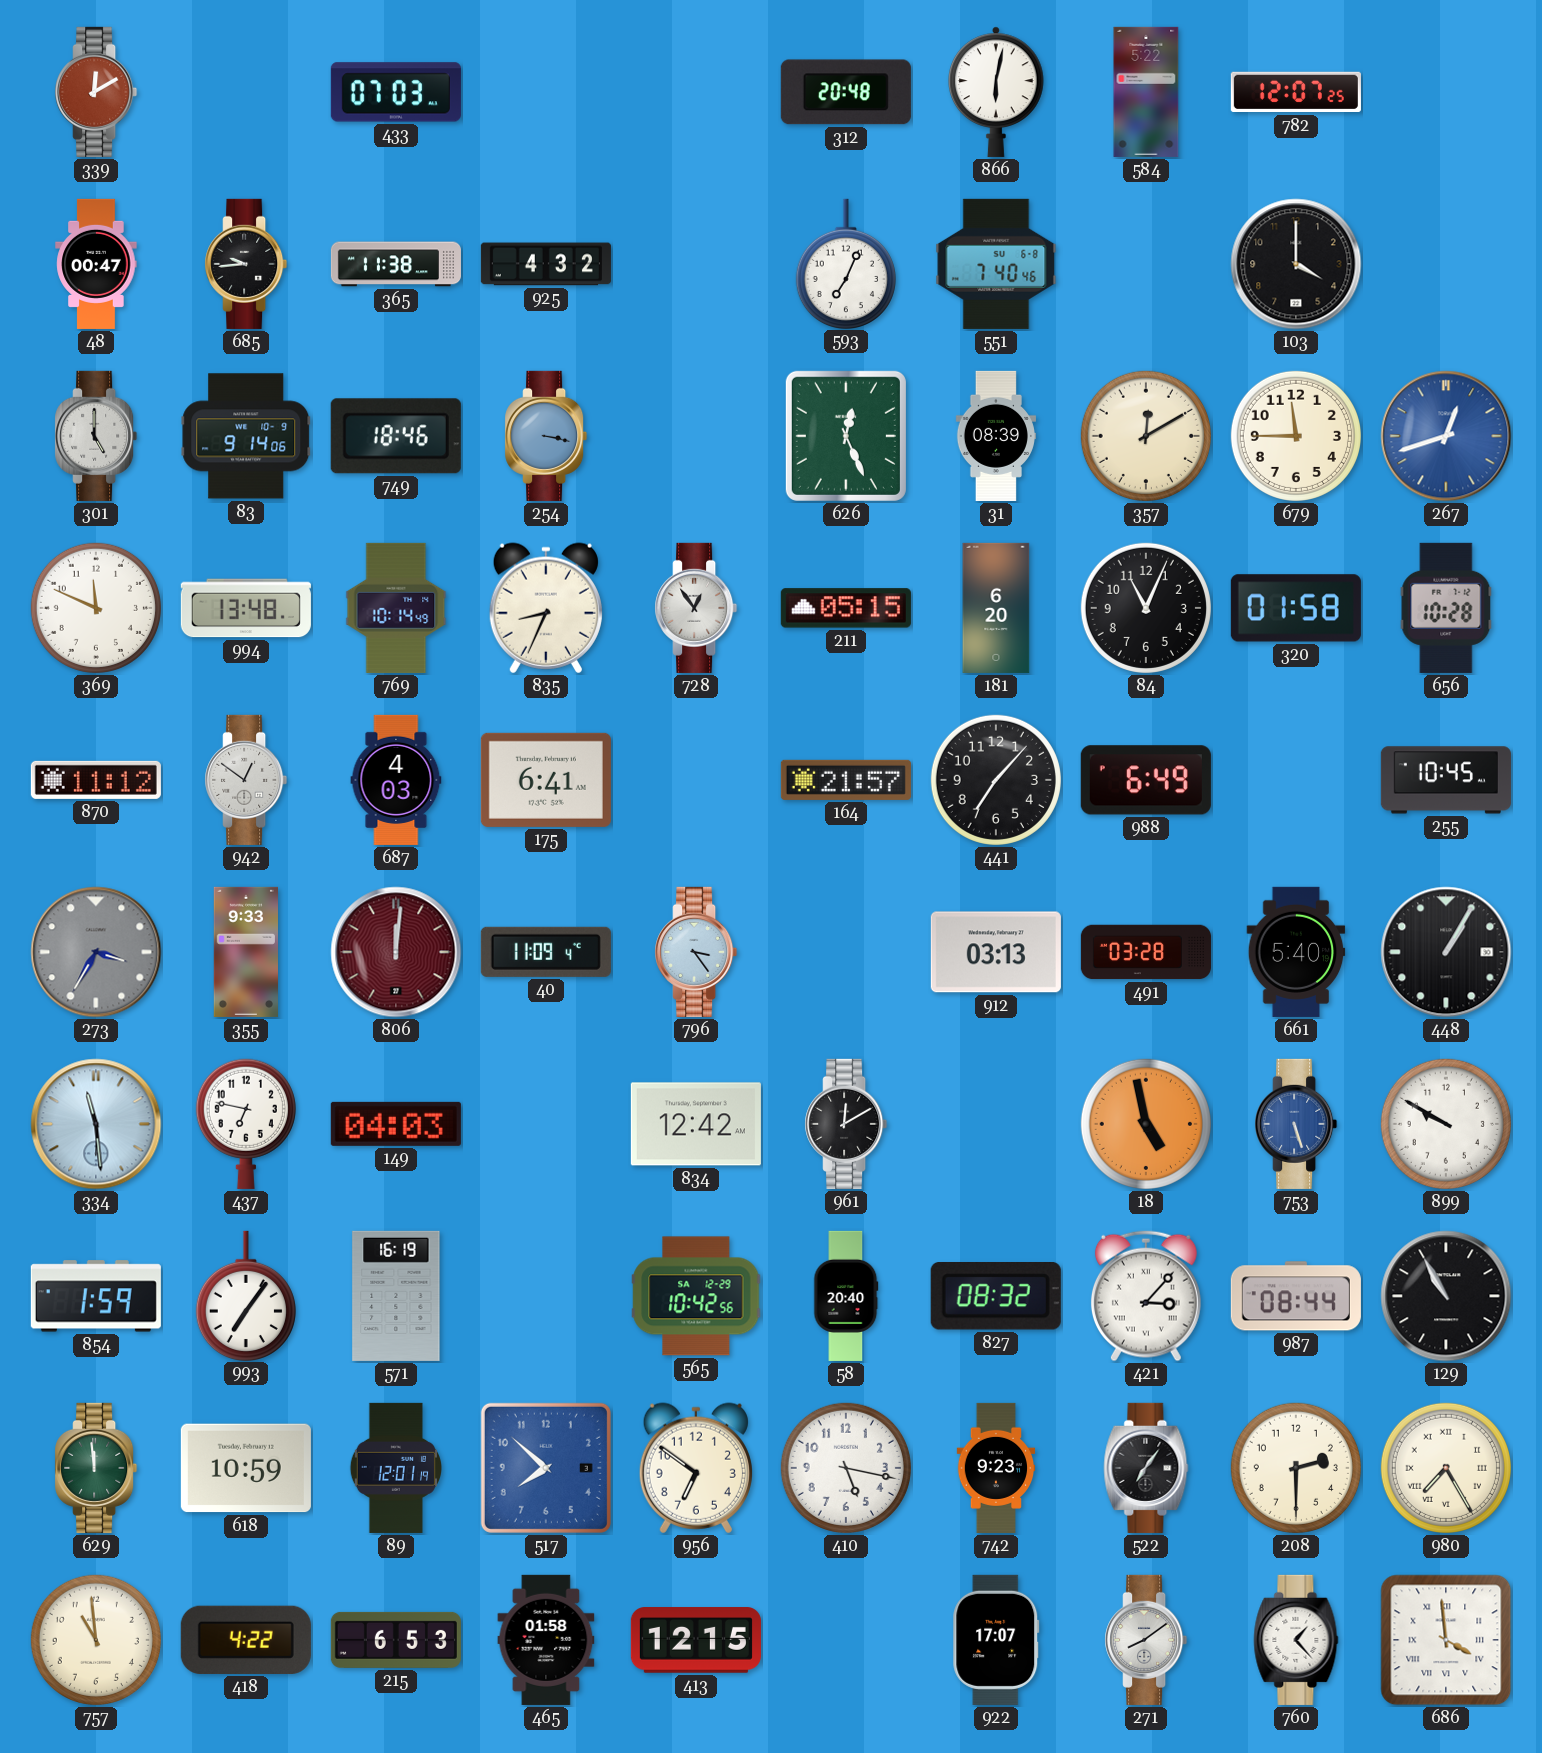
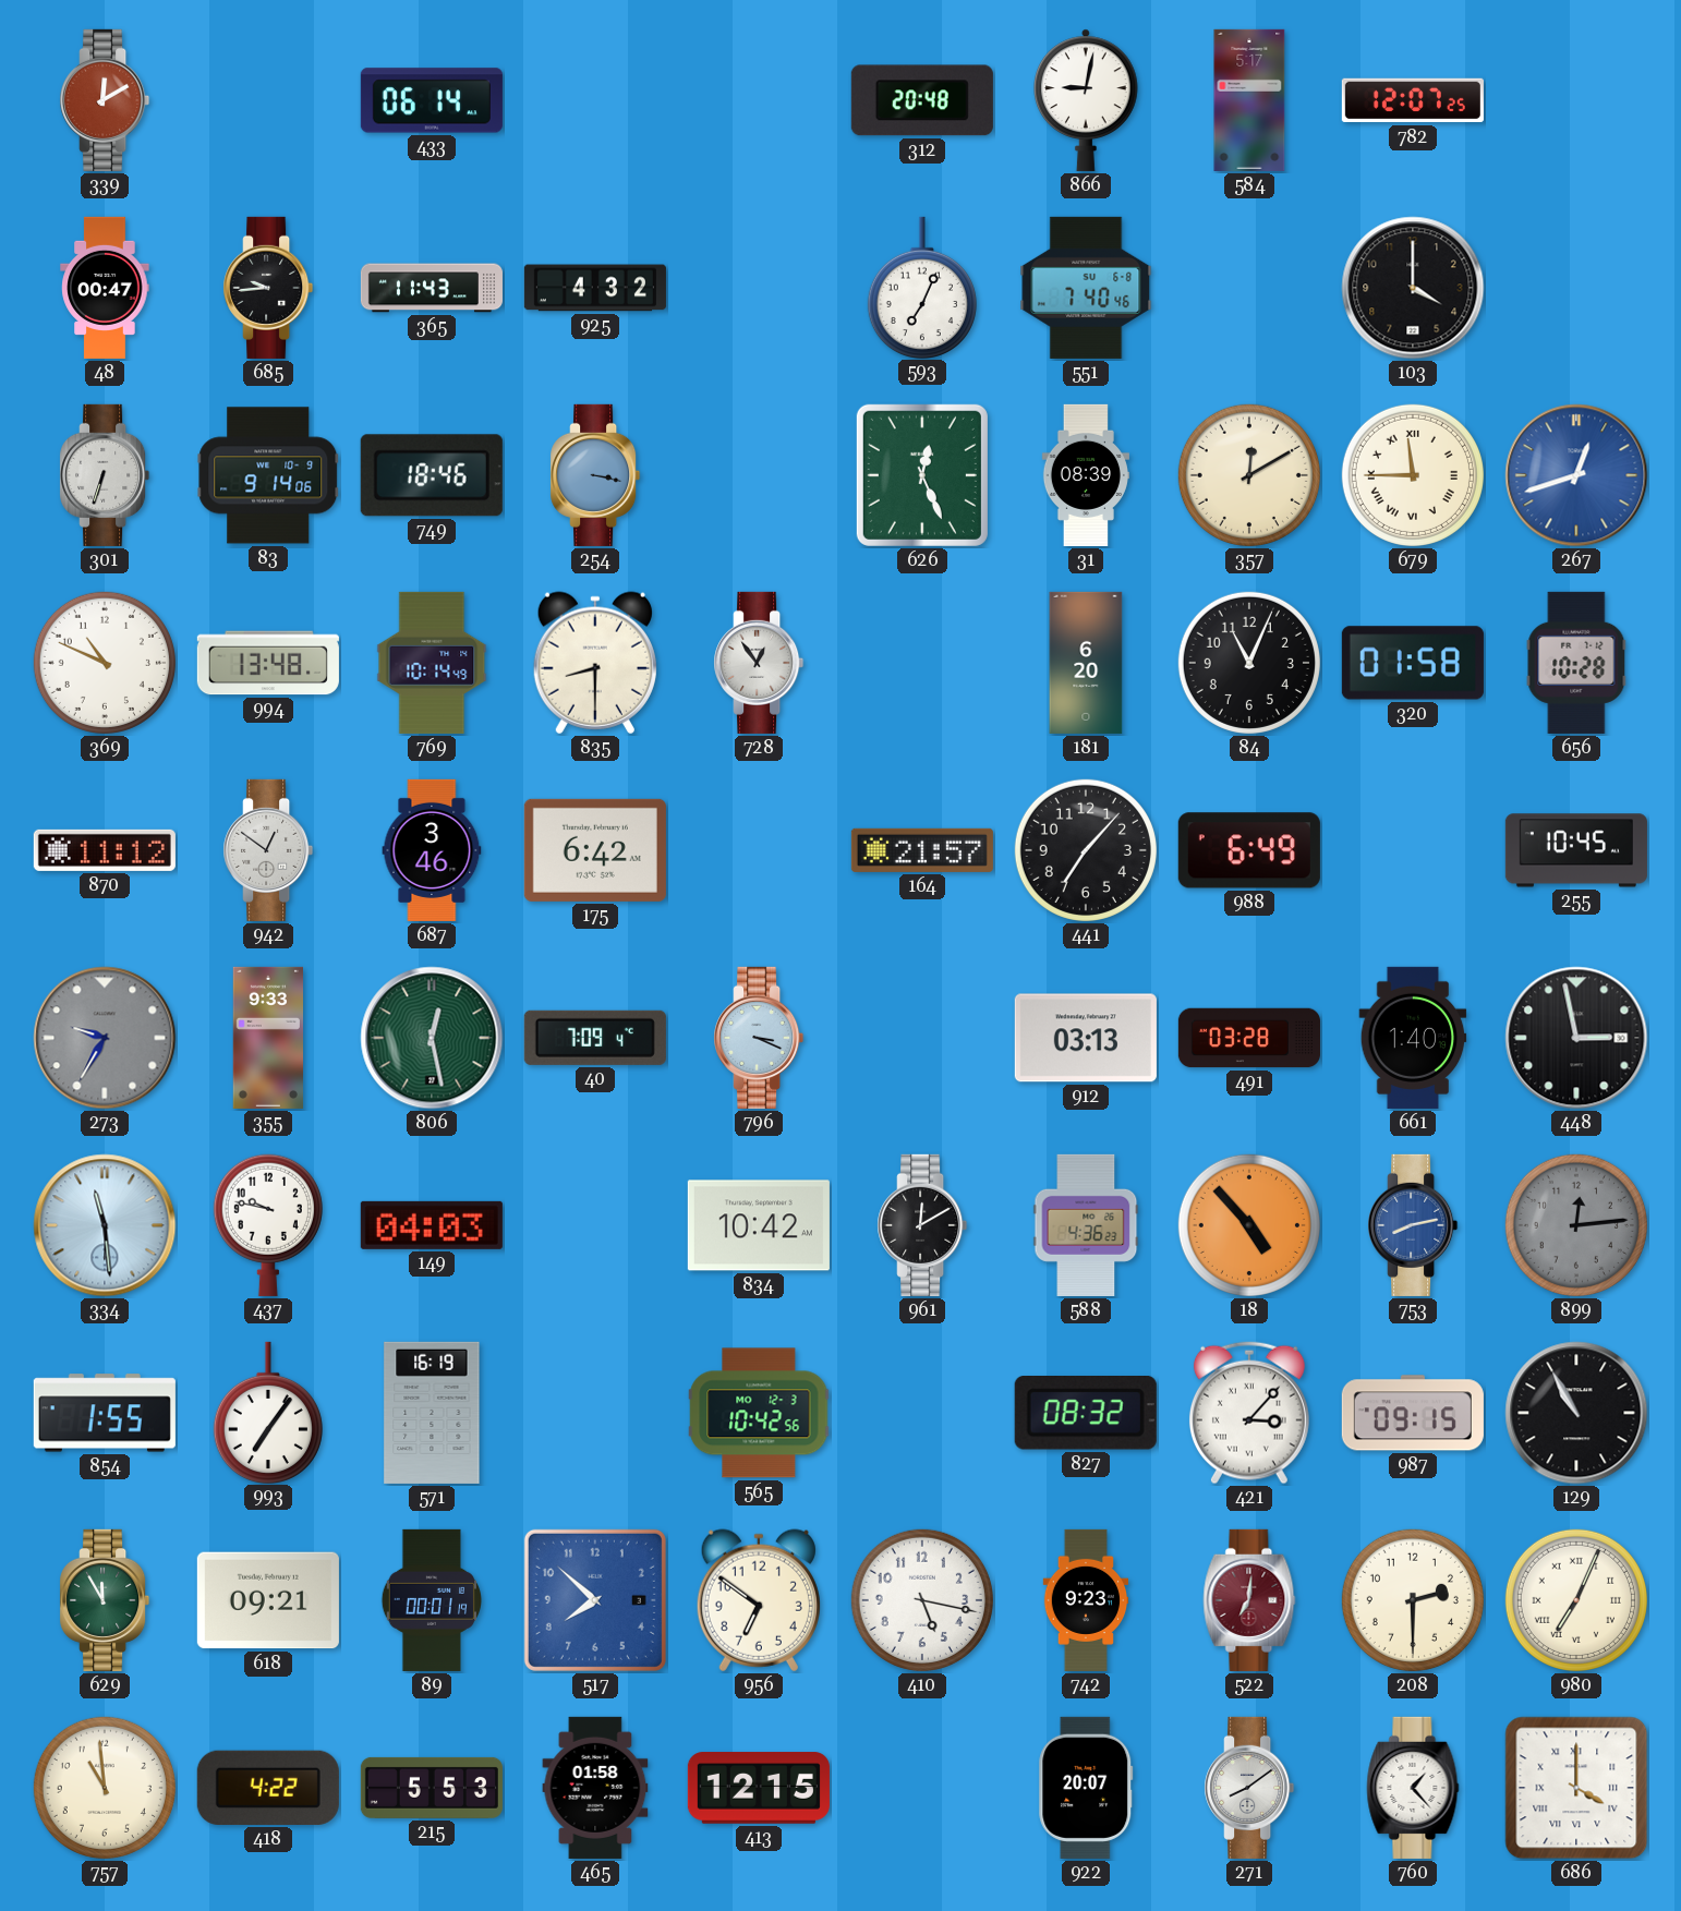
433: 07:03 -> 06:14 (432, 100)
866: 6:02 -> 9:02 (1087, 100)
584: 5:22 -> 5:17 (1249, 100)
365: 11:38 -> 11:43 (432, 288)
301: 5:00 -> 6:33 (105, 475)
679 numerals: Arabic -> Roman (1413, 475)
369: 11:49 -> 10:49 (105, 663)
835: 8:34 -> 8:30 (595, 663)
211: 05:15 -> none (846, 608)
687: 4:03 -> 3:46 (432, 850)
175: 6:41 -> 6:42 (595, 850)
273: 3:35 -> 9:35 (105, 1038)
806: 12:01 -> 12:28 (432, 1038)
806 dial: burgundy -> green (432, 1038)
40: 11:09 -> 7:09 (595, 1038)
796: 3:24 -> 3:19 (759, 1038)
661: 5:40 -> 1:40 (1413, 1038)
448: 1:05 -> 2:58 (1576, 1038)
437: 6:47 -> 9:47 (268, 1225)
834: 12:42 -> 10:42 (759, 1225)
588: none -> 4:36 (1086, 1225)
18: 4:58 -> 4:53 (1249, 1225)
753: 5:27 -> 8:13 (1413, 1225)
899: 9:50 -> 12:14 (1576, 1225)
899 dial: white -> grey (1576, 1225)
854: 1:59 -> 1:55 (105, 1413)
565 date: SA 12-29 -> MO 12-3 (759, 1413)
58: 20:40 -> none (846, 1296)
987: 08:44 -> 09:15 (1413, 1413)
629: 11:59 -> 11:55 (105, 1600)
618: 10:59 -> 09:21 (268, 1600)
89: 12:01 -> 00:01 (431, 1600)
522: 7:06 -> 7:01 (1249, 1600)
522 dial: black -> burgundy (1249, 1600)
980: 7:25 -> 7:04 (1576, 1600)
215: 6:53 -> 5:53 (432, 1788)
922: 17:07 -> 20:07 (1086, 1788)
686: 3:59 -> 4:00 (1576, 1788)
